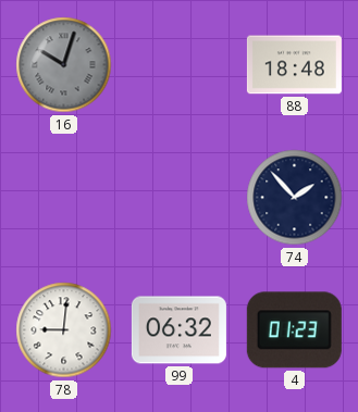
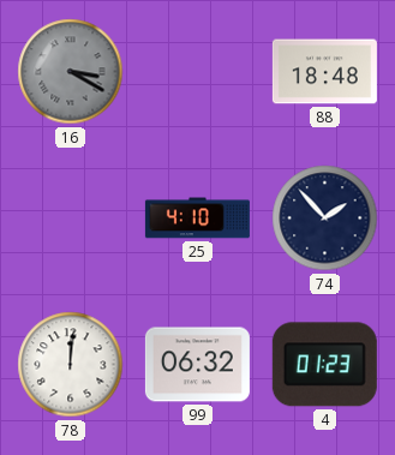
16: 10:03 -> 3:20 (71, 72)
25: none -> 4:10 (197, 218)
78: 9:01 -> 12:01 (71, 365)
